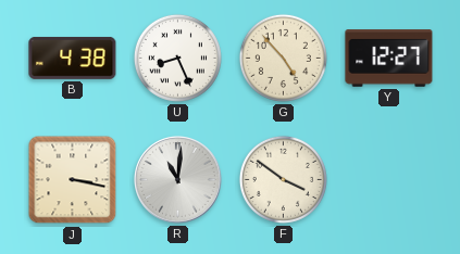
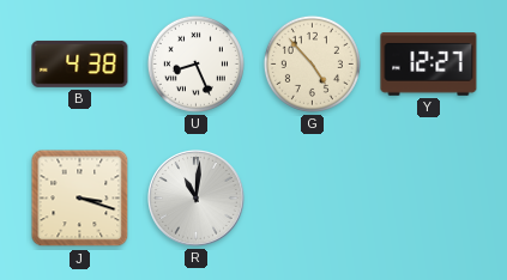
J: 3:17 -> 3:18 (80, 199)
F: 3:51 -> none (283, 179)
